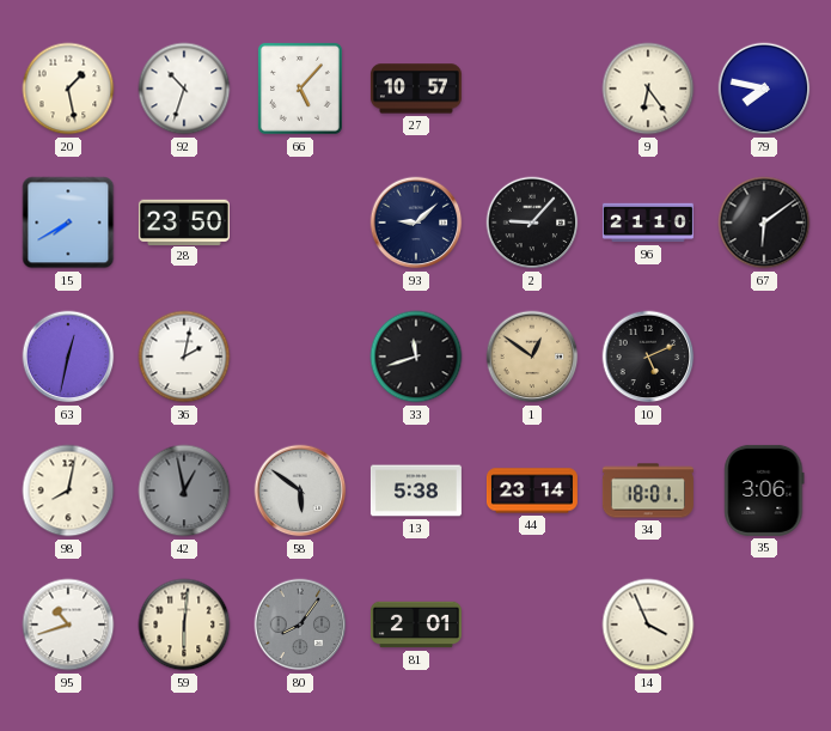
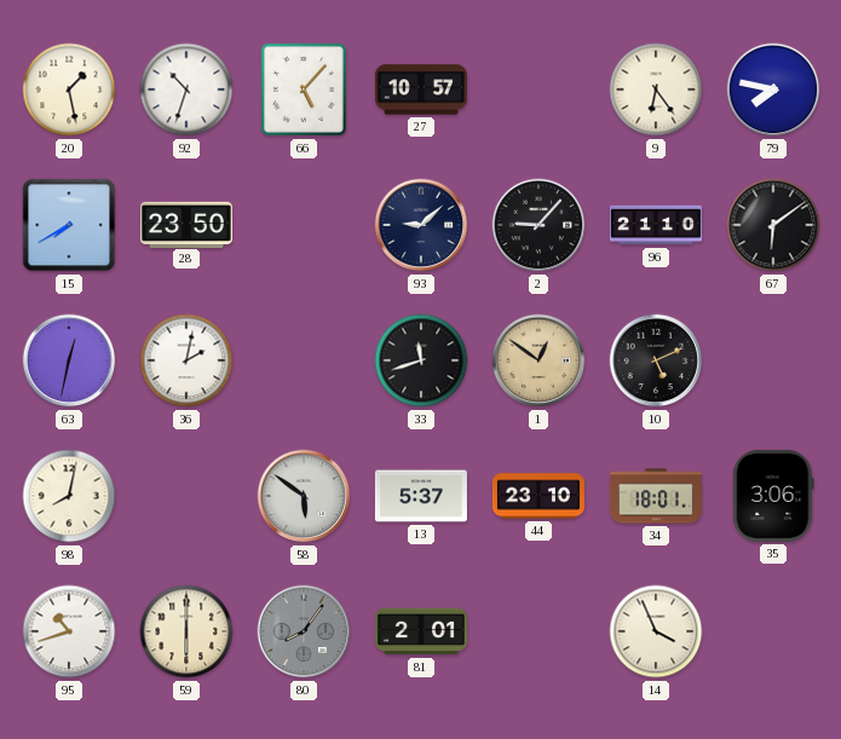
42: 12:58 -> none (184, 491)
13: 5:38 -> 5:37 (421, 496)
44: 23:14 -> 23:10 (538, 496)
59: 6:01 -> 6:00 (186, 631)
